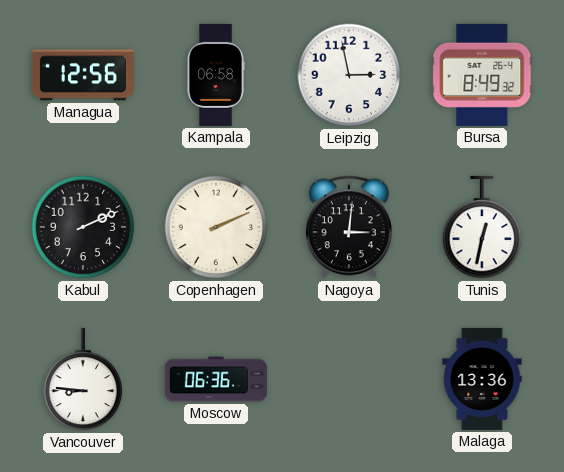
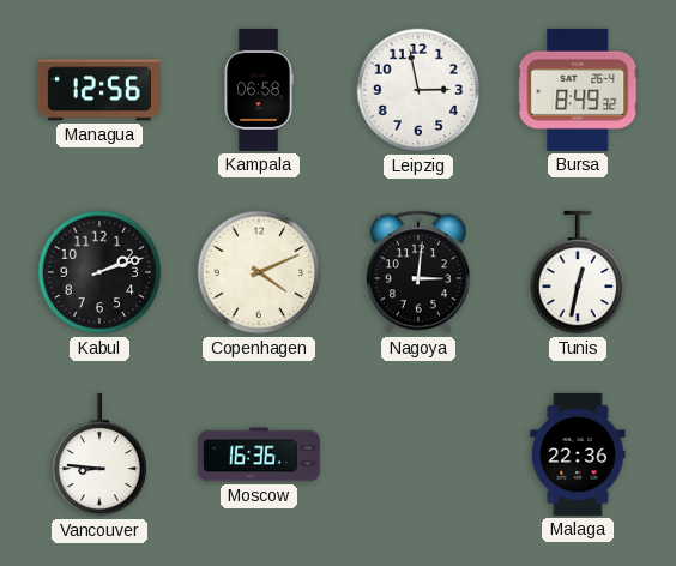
Kabul: 2:11 -> 2:12 (99, 272)
Copenhagen: 2:11 -> 4:11 (259, 272)
Moscow: 06:36 -> 16:36 (259, 454)
Malaga: 13:36 -> 22:36 (578, 454)
